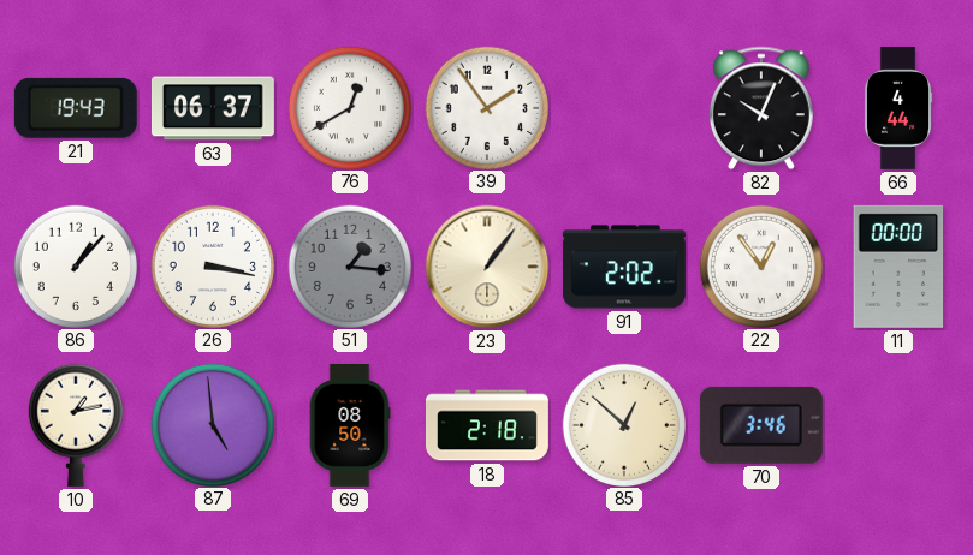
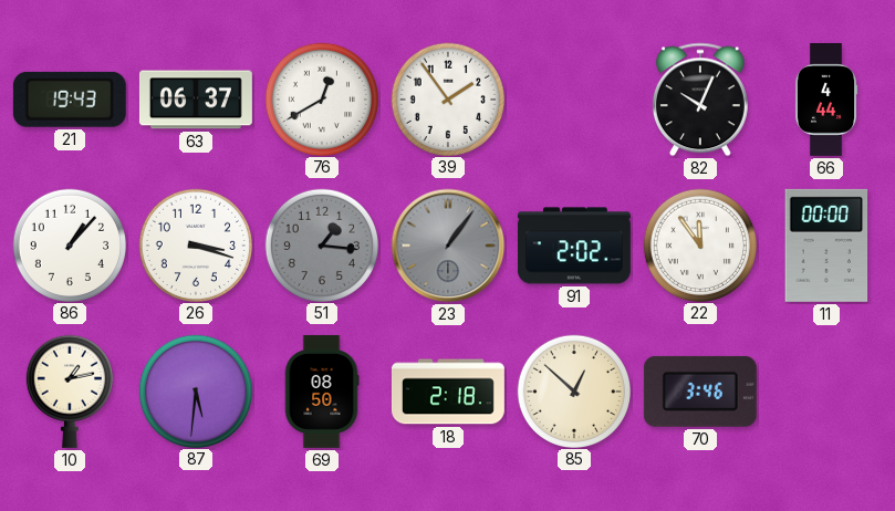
26: 3:17 -> 3:18 (195, 244)
23 dial: cream -> grey (448, 246)
22: 12:54 -> 11:54 (699, 244)
87: 4:59 -> 5:31 (195, 390)
